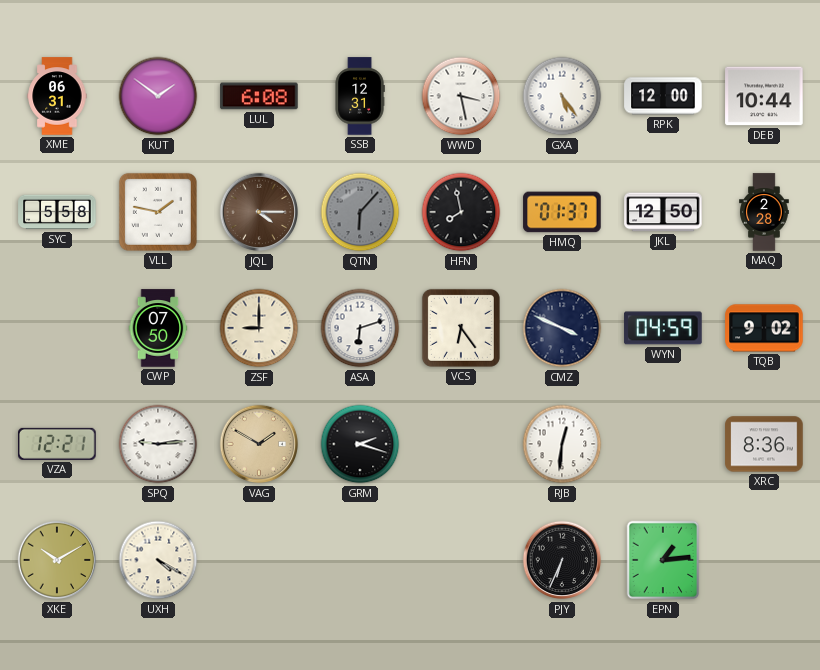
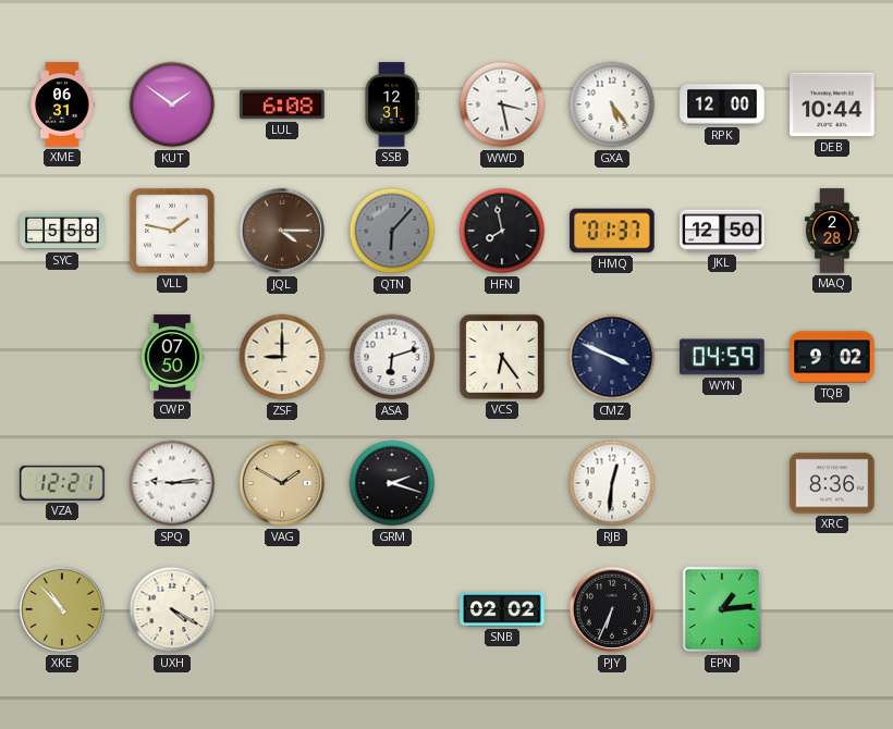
XKE: 10:10 -> 10:53 (62, 609)
SNB: none -> 02:02 (502, 609)
